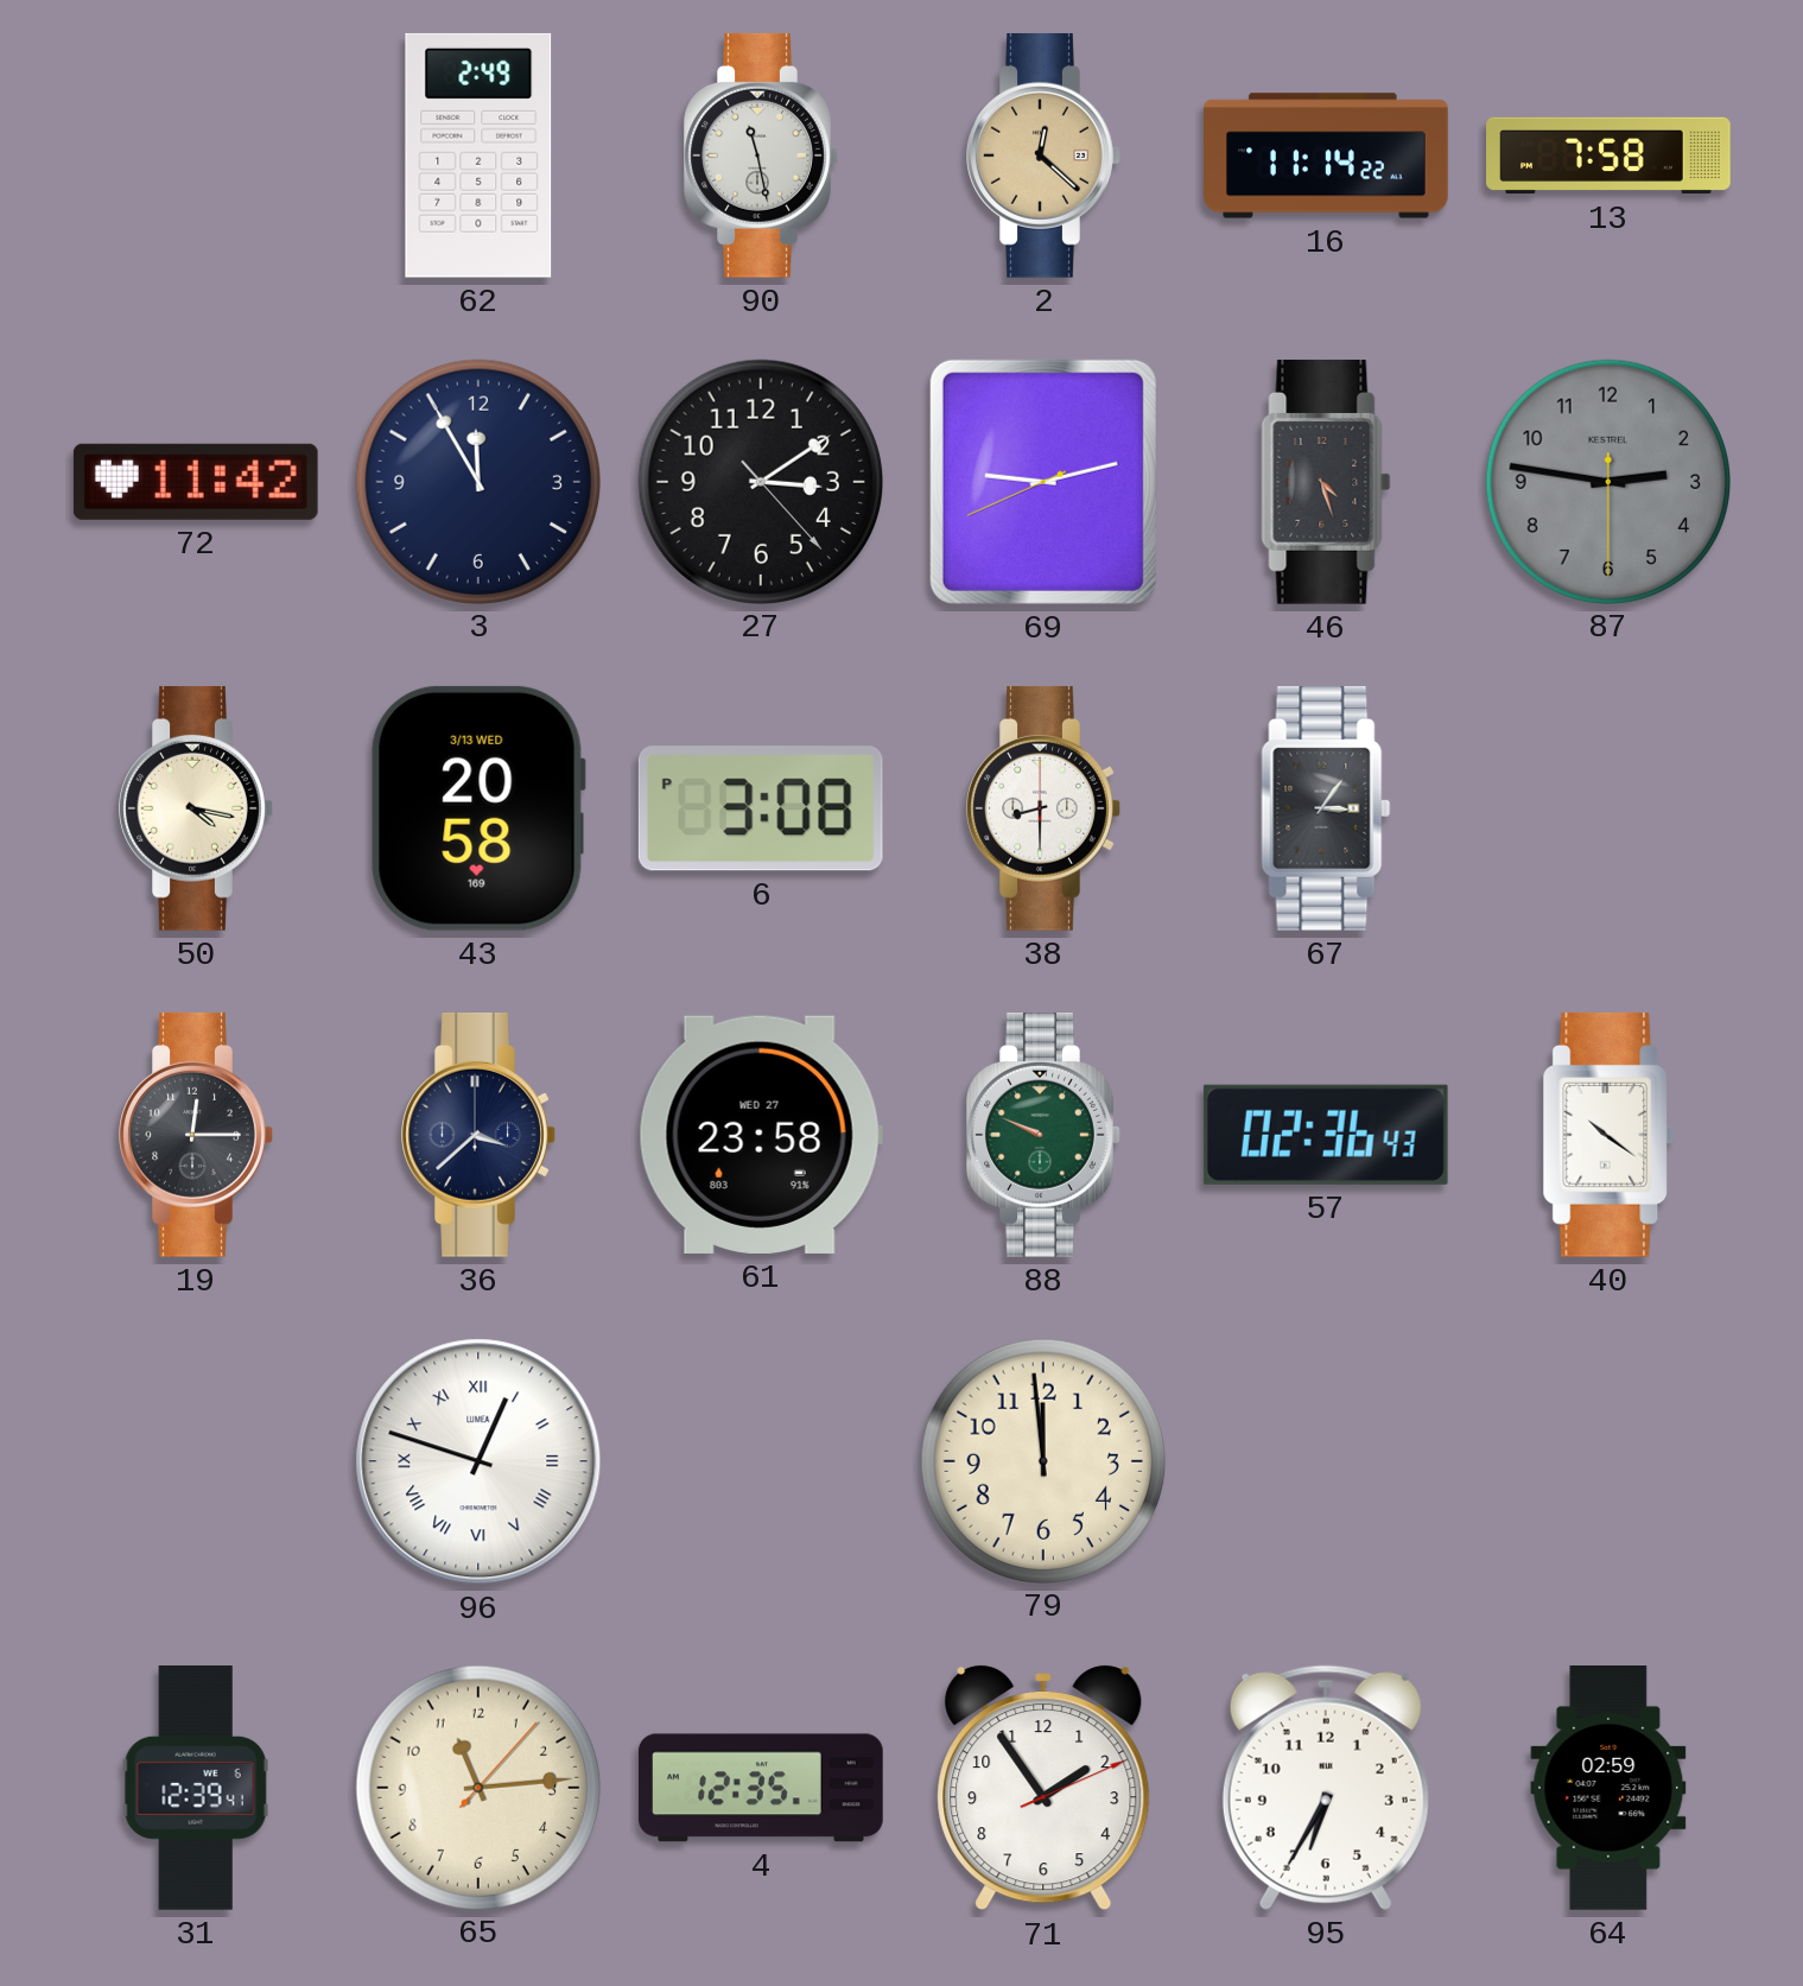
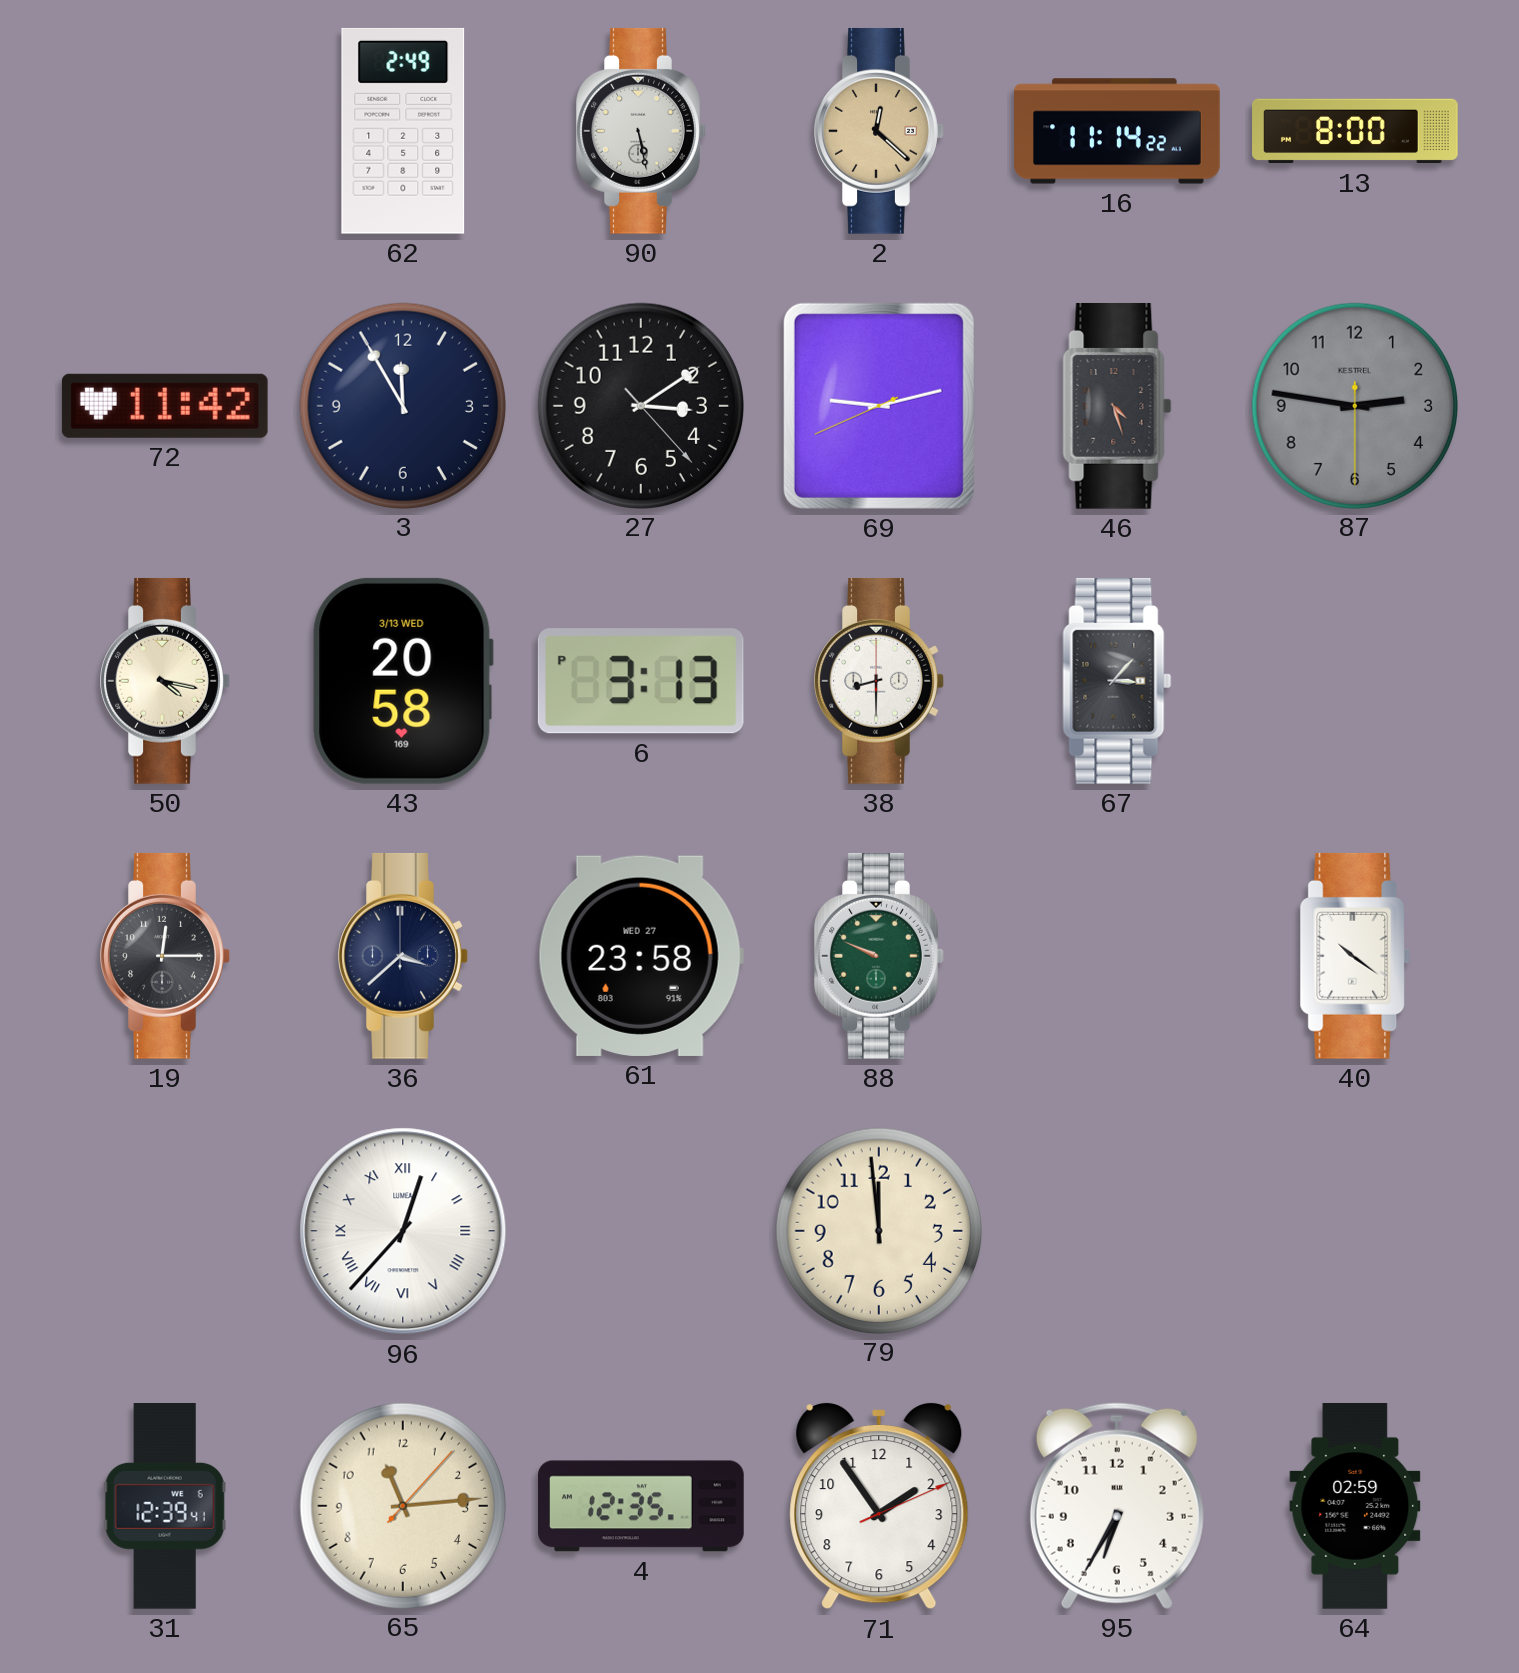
90: 11:28 -> 5:28 (641, 131)
13: 7:58 -> 8:00 (1355, 131)
6: 3:08 -> 3:13 (641, 681)
67: 3:06 -> 3:07 (1117, 681)
57: 02:36 -> none (1326, 1135)
96: 12:48 -> 12:37 (403, 1231)
